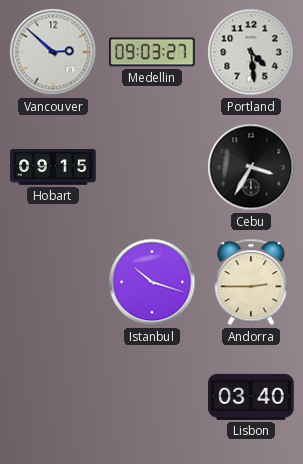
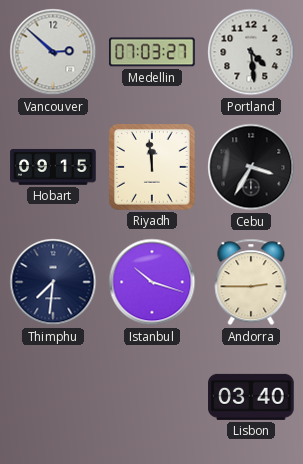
Medellin: 09:03 -> 07:03 (152, 52)
Riyadh: none -> 11:59 (152, 167)
Thimphu: none -> 7:31 (53, 282)
